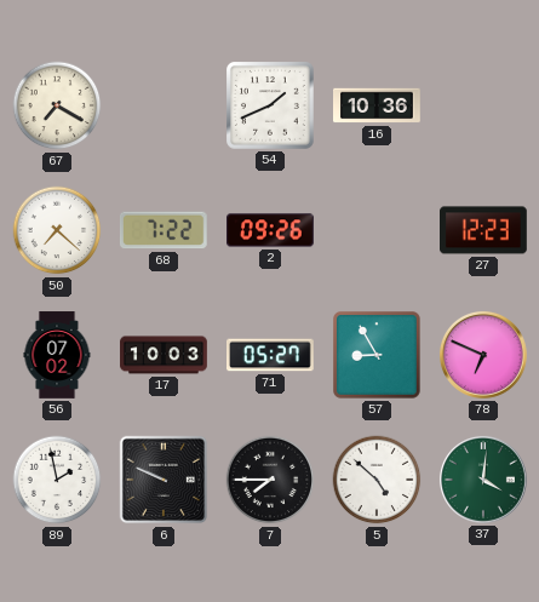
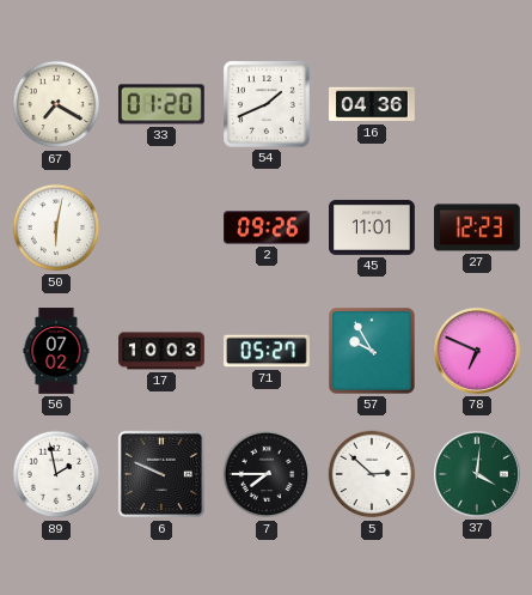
33: none -> 01:20 (161, 104)
16: 10:36 -> 04:36 (373, 104)
50: 7:22 -> 6:02 (56, 227)
68: 7:22 -> none (164, 230)
45: none -> 11:01 (373, 227)
57: 8:55 -> 9:55 (373, 352)
5: 4:52 -> 2:52 (372, 474)
